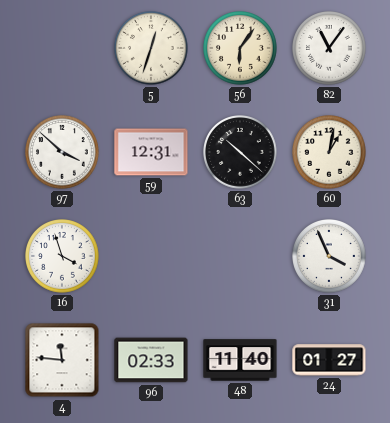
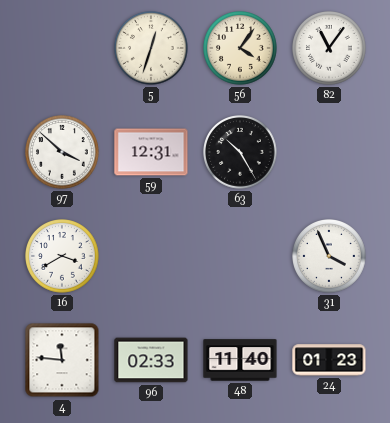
56: 6:06 -> 4:06 (241, 49)
63: 10:22 -> 10:25 (241, 153)
60: 1:02 -> none (330, 153)
16: 3:57 -> 3:40 (63, 257)
24: 01:27 -> 01:23 (329, 360)
